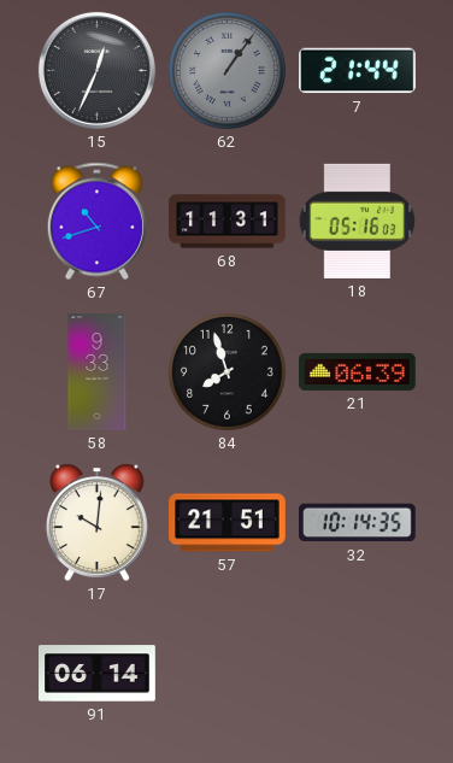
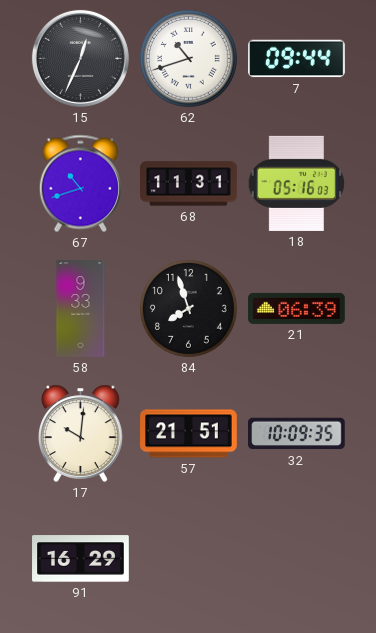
62: 1:06 -> 10:42 (189, 59)
62 dial: grey -> white (189, 59)
7: 21:44 -> 09:44 (297, 59)
32: 10:14 -> 10:09 (297, 434)
91: 06:14 -> 16:29 (81, 559)
